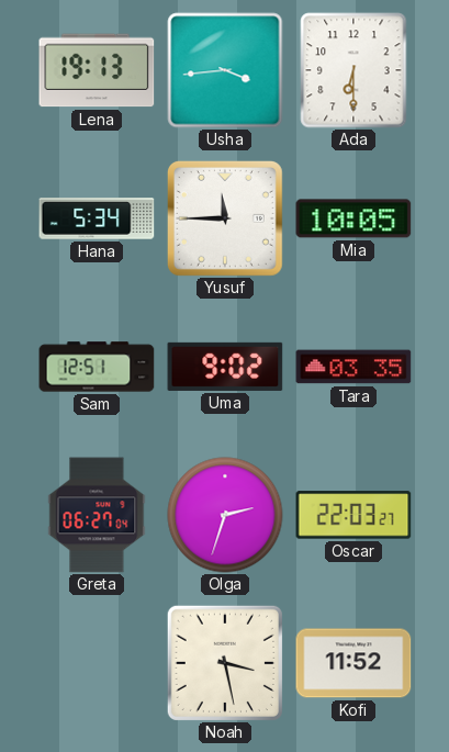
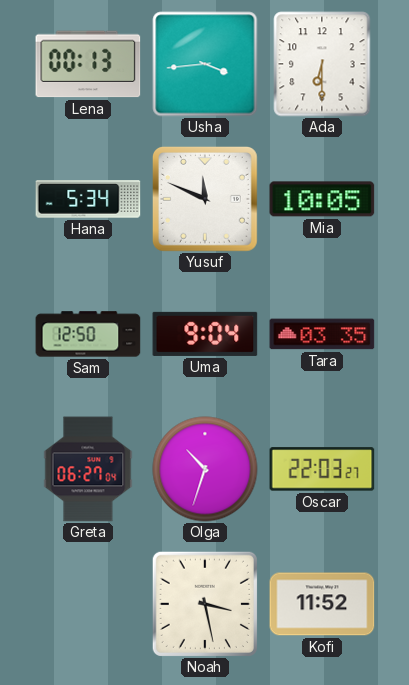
Lena: 19:13 -> 00:13 (88, 64)
Yusuf: 11:45 -> 11:49 (205, 199)
Sam: 12:51 -> 12:50 (88, 334)
Uma: 9:02 -> 9:04 (205, 334)
Olga: 2:33 -> 10:33 (205, 469)
